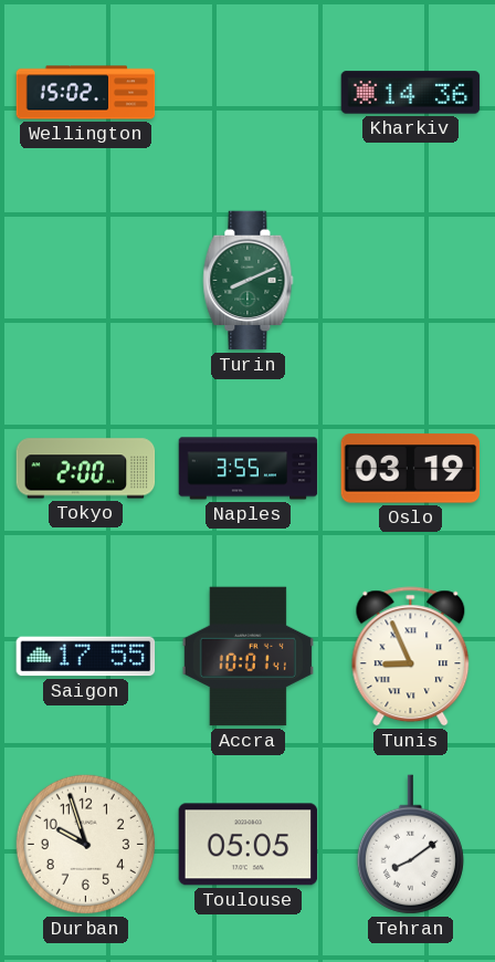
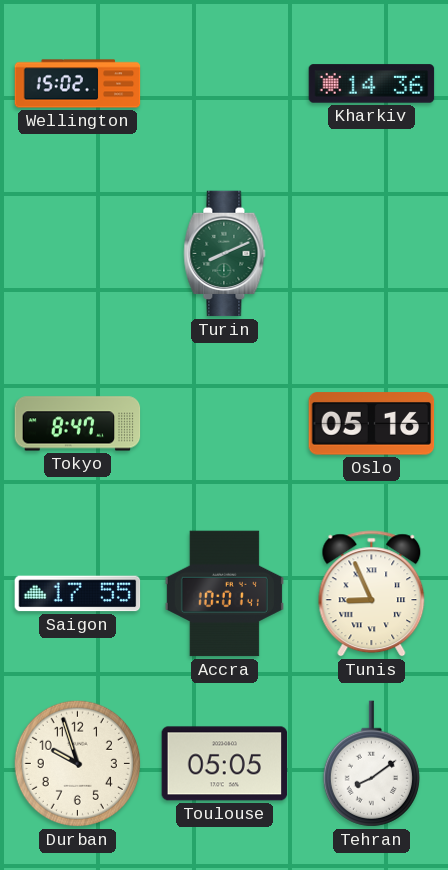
Tokyo: 2:00 -> 8:47 (78, 424)
Naples: 3:55 -> none (249, 469)
Oslo: 03:19 -> 05:16 (372, 424)
